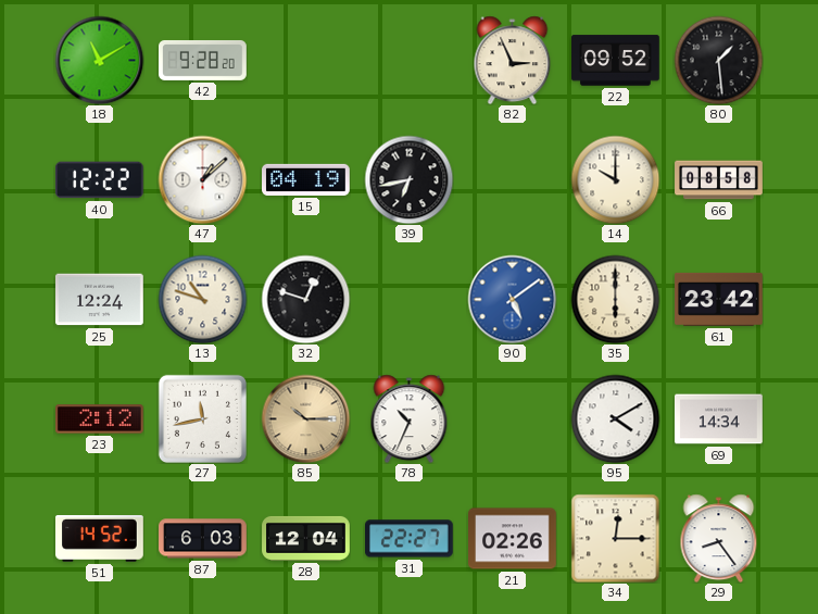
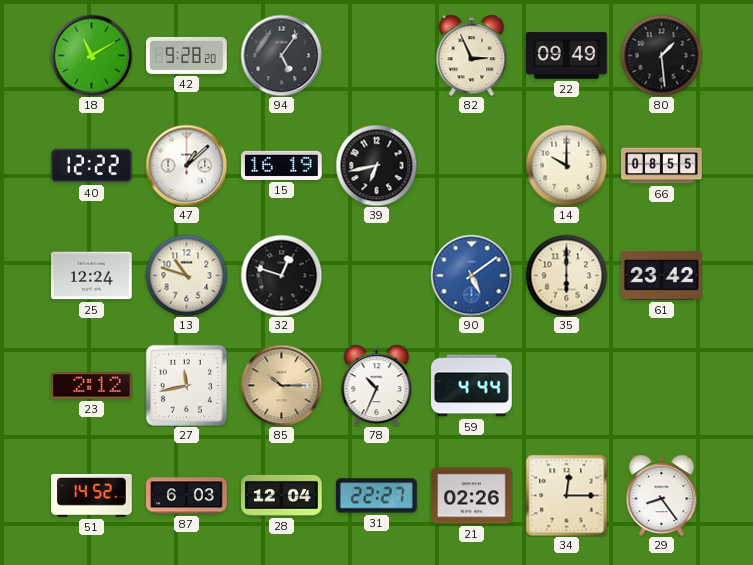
94: none -> 5:06 (281, 55)
22: 09:52 -> 09:49 (567, 56)
15: 04:19 -> 16:19 (282, 165)
66: 08:58 -> 08:55 (662, 166)
59: none -> 4:44 (472, 386)
95: 4:10 -> none (615, 418)
69: 14:34 -> none (719, 419)
